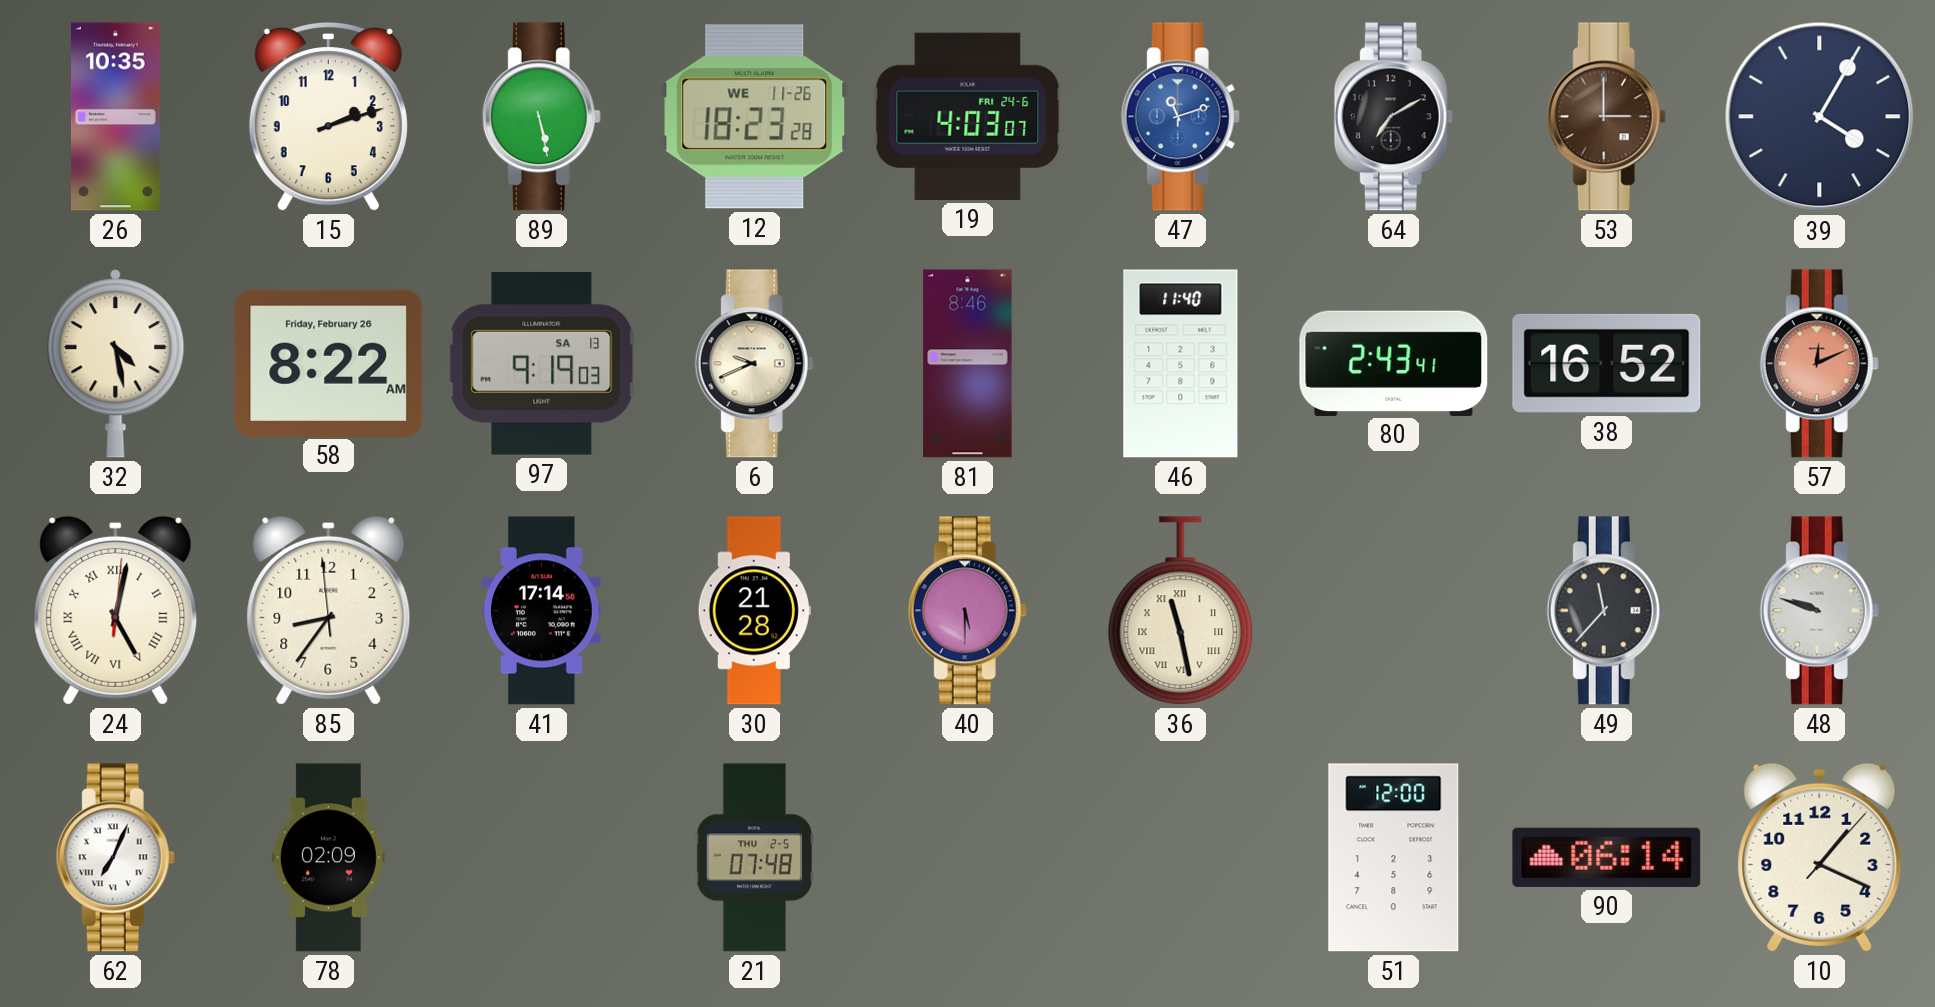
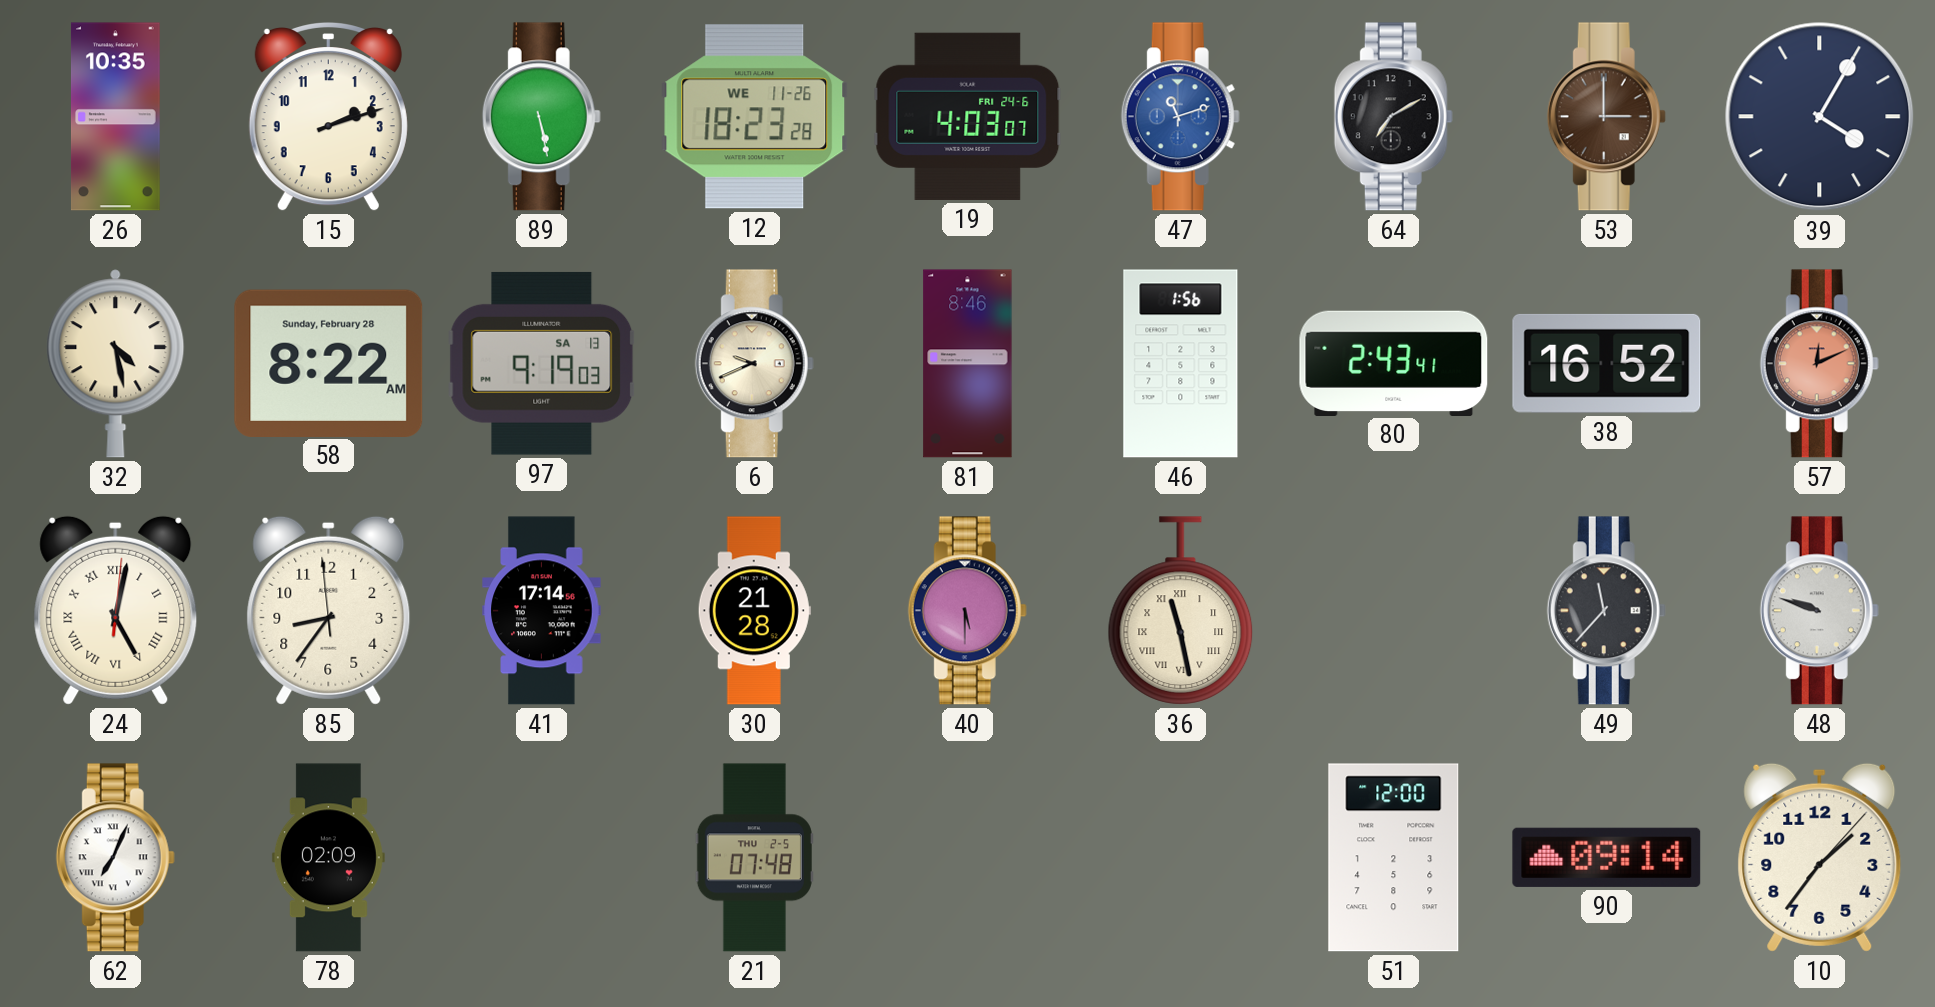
58 date: Friday, February 26 -> Sunday, February 28 (329, 363)
46: 11:40 -> 1:56 (1181, 364)
90: 06:14 -> 09:14 (1607, 857)
10: 1:19 -> 1:36 (1820, 857)
